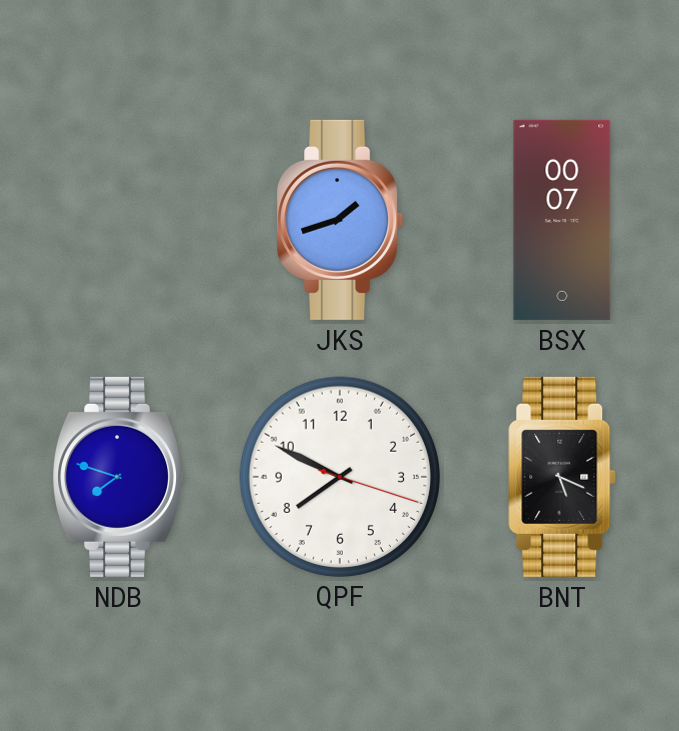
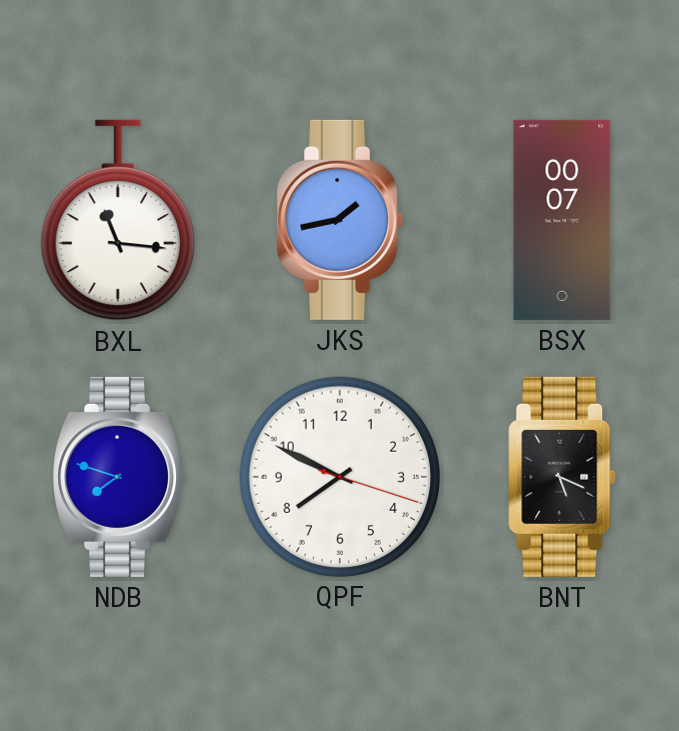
BXL: none -> 11:16 (118, 220)
JKS: 1:42 -> 1:43 (340, 220)
